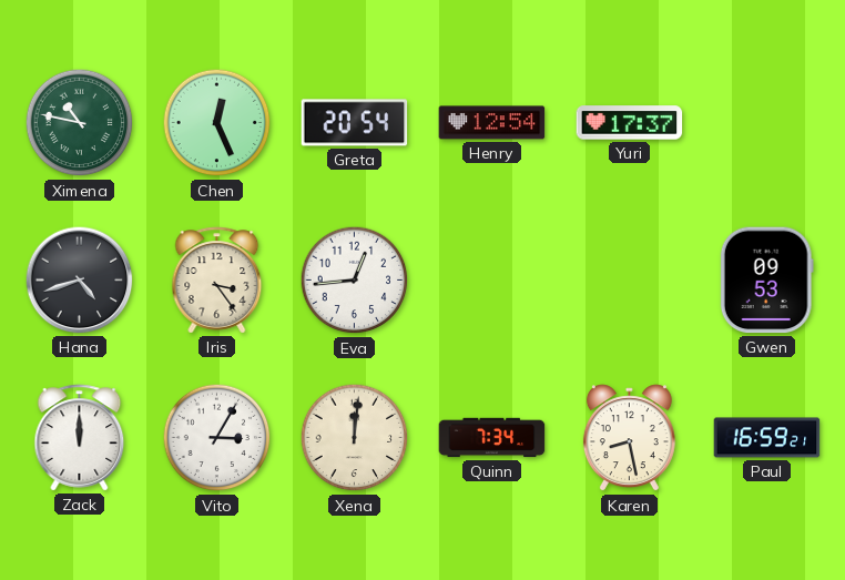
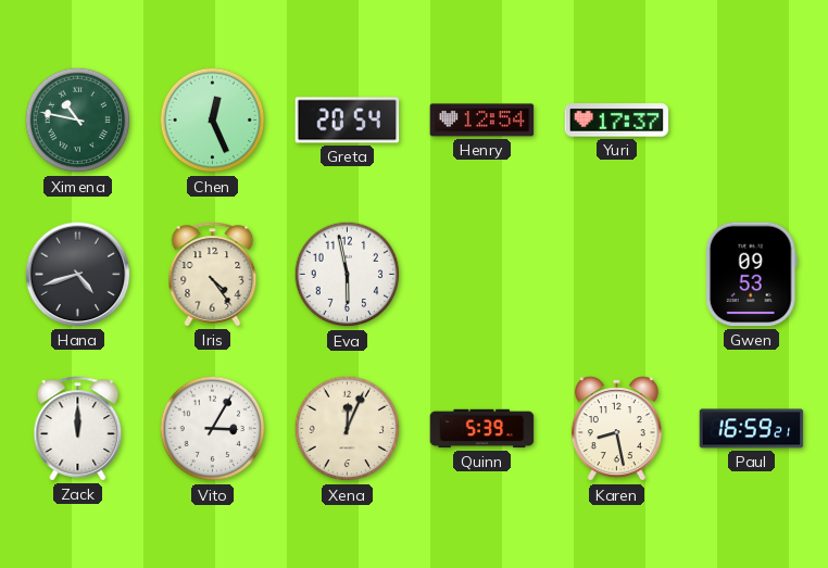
Iris: 3:24 -> 4:24 (213, 275)
Eva: 12:44 -> 5:58 (348, 275)
Xena: 12:01 -> 12:04 (348, 429)
Quinn: 7:34 -> 5:39 (482, 429)
